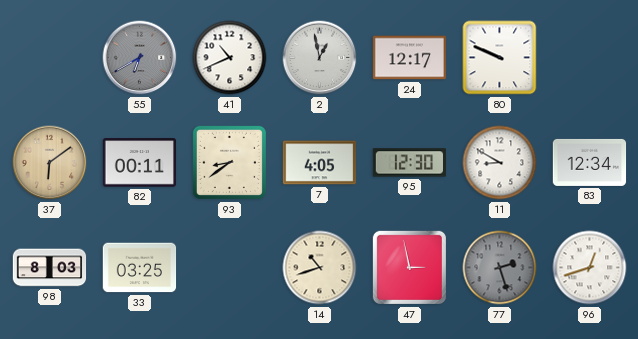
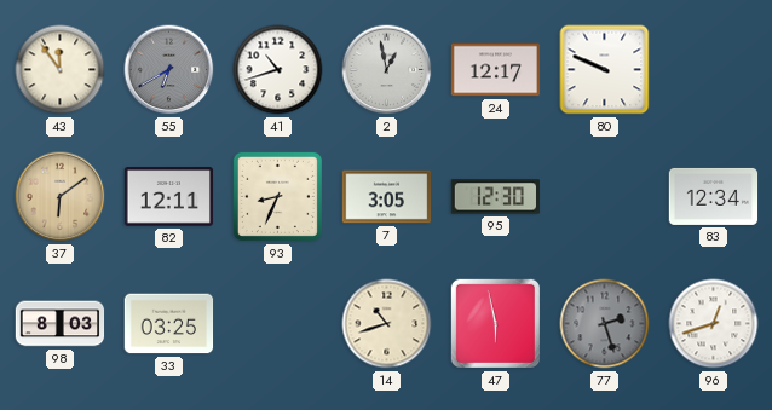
43: none -> 11:54 (61, 70)
41: 10:41 -> 10:42 (278, 70)
82: 00:11 -> 12:11 (169, 197)
93: 8:39 -> 8:34 (277, 196)
7: 4:05 -> 3:05 (387, 197)
11: 8:50 -> none (500, 163)
47: 2:58 -> 5:58 (495, 323)
